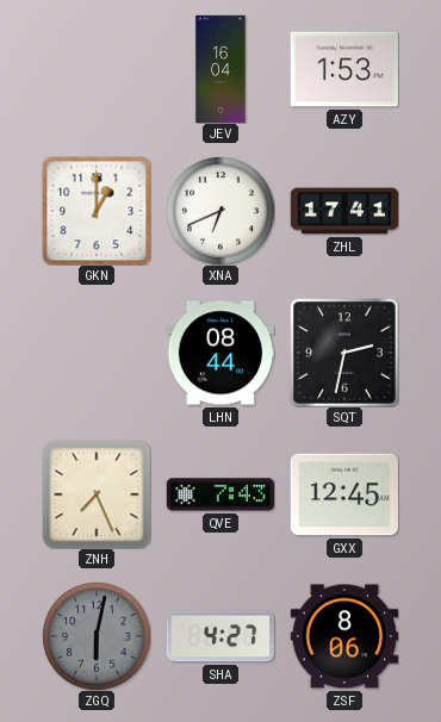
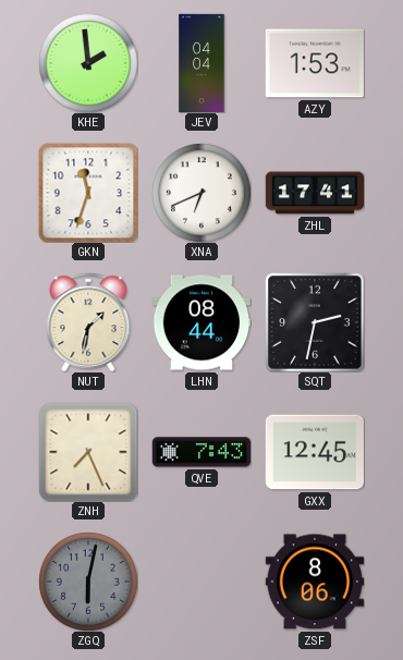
KHE: none -> 1:59 (88, 63)
JEV: 16:04 -> 04:04 (201, 63)
GKN: 1:00 -> 11:33 (88, 193)
NUT: none -> 1:32 (88, 322)
SHA: 4:27 -> none (219, 636)
